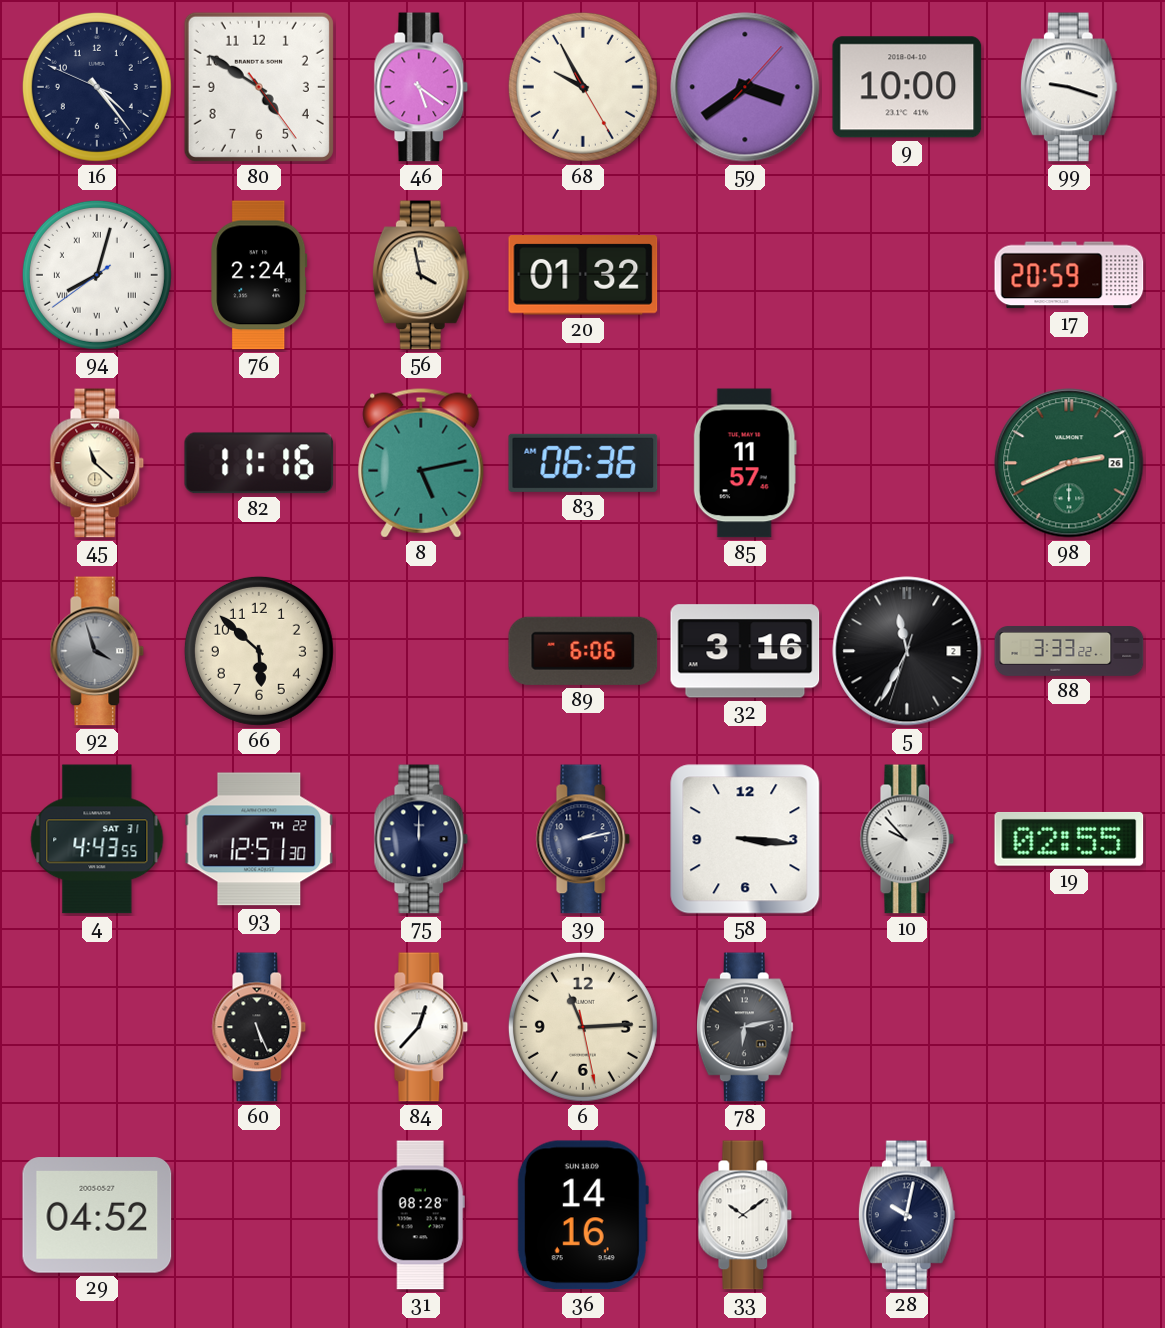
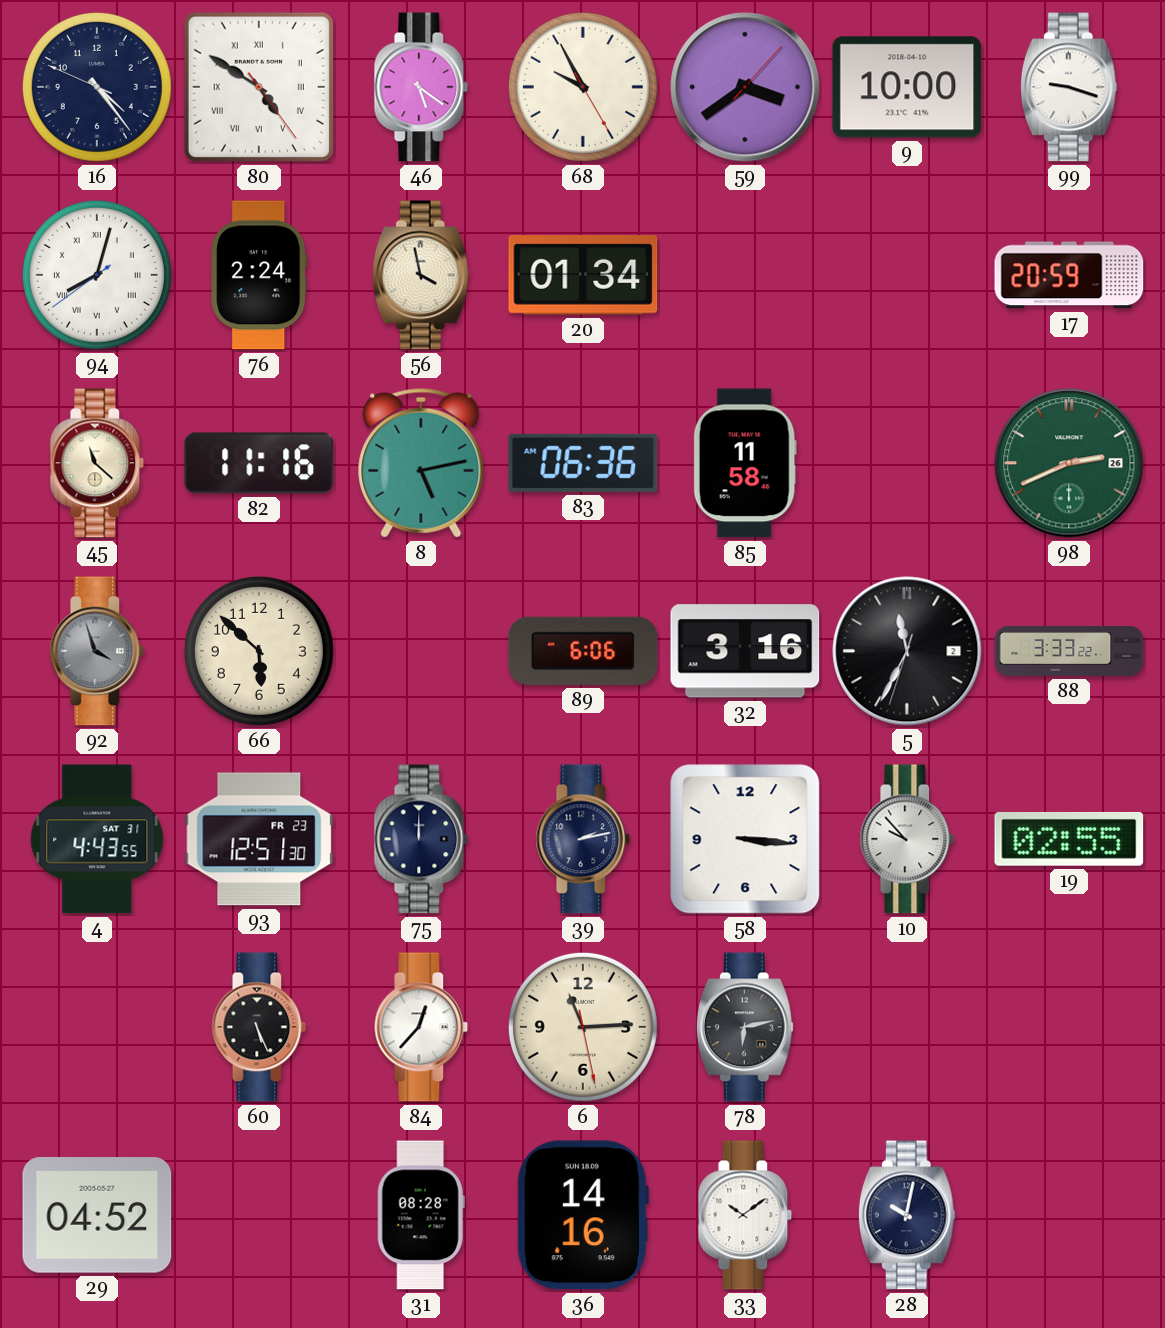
80 numerals: Arabic -> Roman (259, 87)
20: 01:32 -> 01:34 (583, 275)
85: 11:57 -> 11:58 (745, 463)
93 date: TH 22 -> FR 23 (259, 839)
